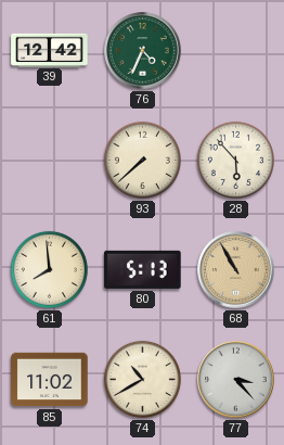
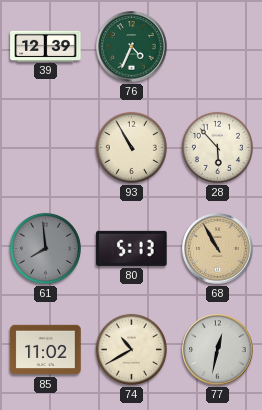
39: 12:42 -> 12:39 (46, 46)
93: 7:38 -> 10:55 (131, 147)
61 dial: cream -> grey (45, 248)
77: 3:23 -> 12:32 (218, 350)
